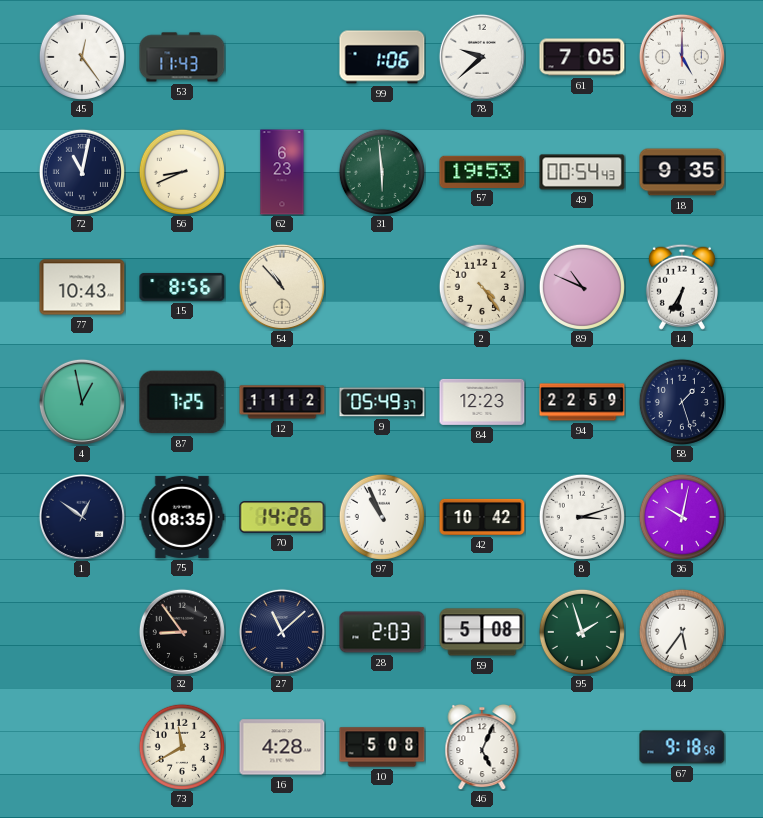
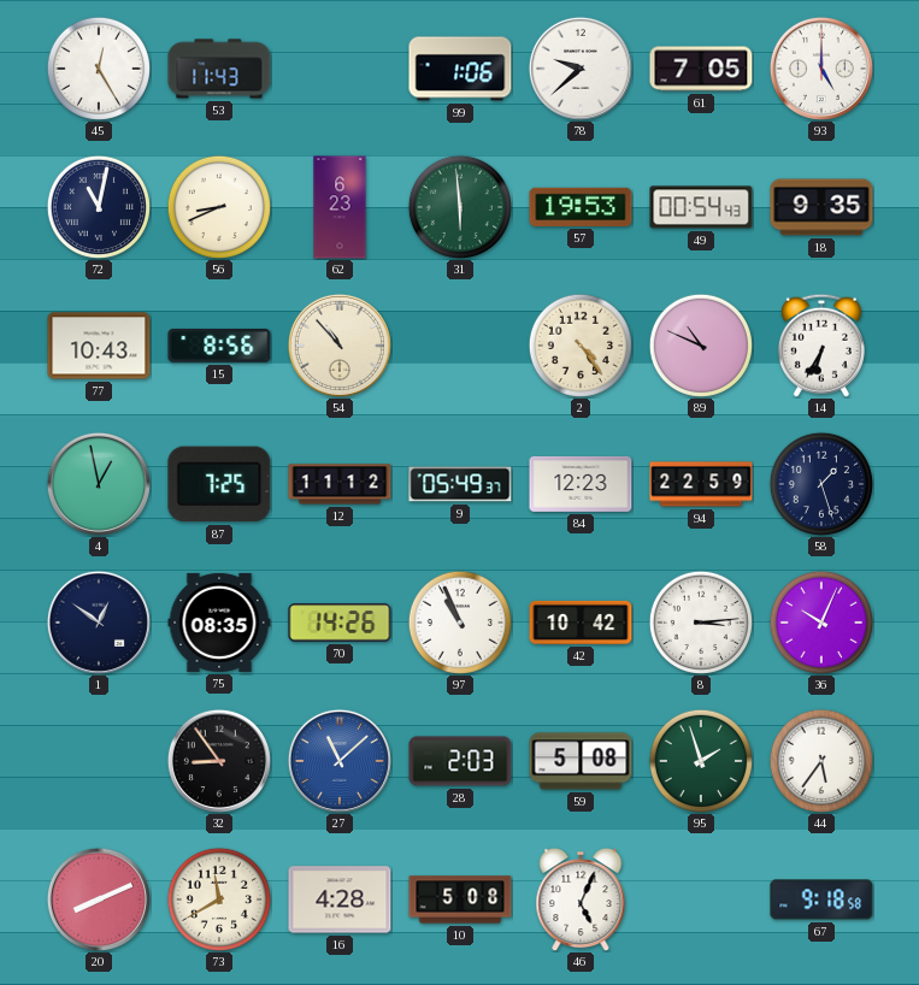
45: 12:24 -> 12:25 (99, 67)
8: 3:12 -> 3:14 (701, 621)
36: 10:02 -> 10:04 (821, 621)
27 dial: navy -> blue (340, 761)
20: none -> 8:11 (99, 900)
